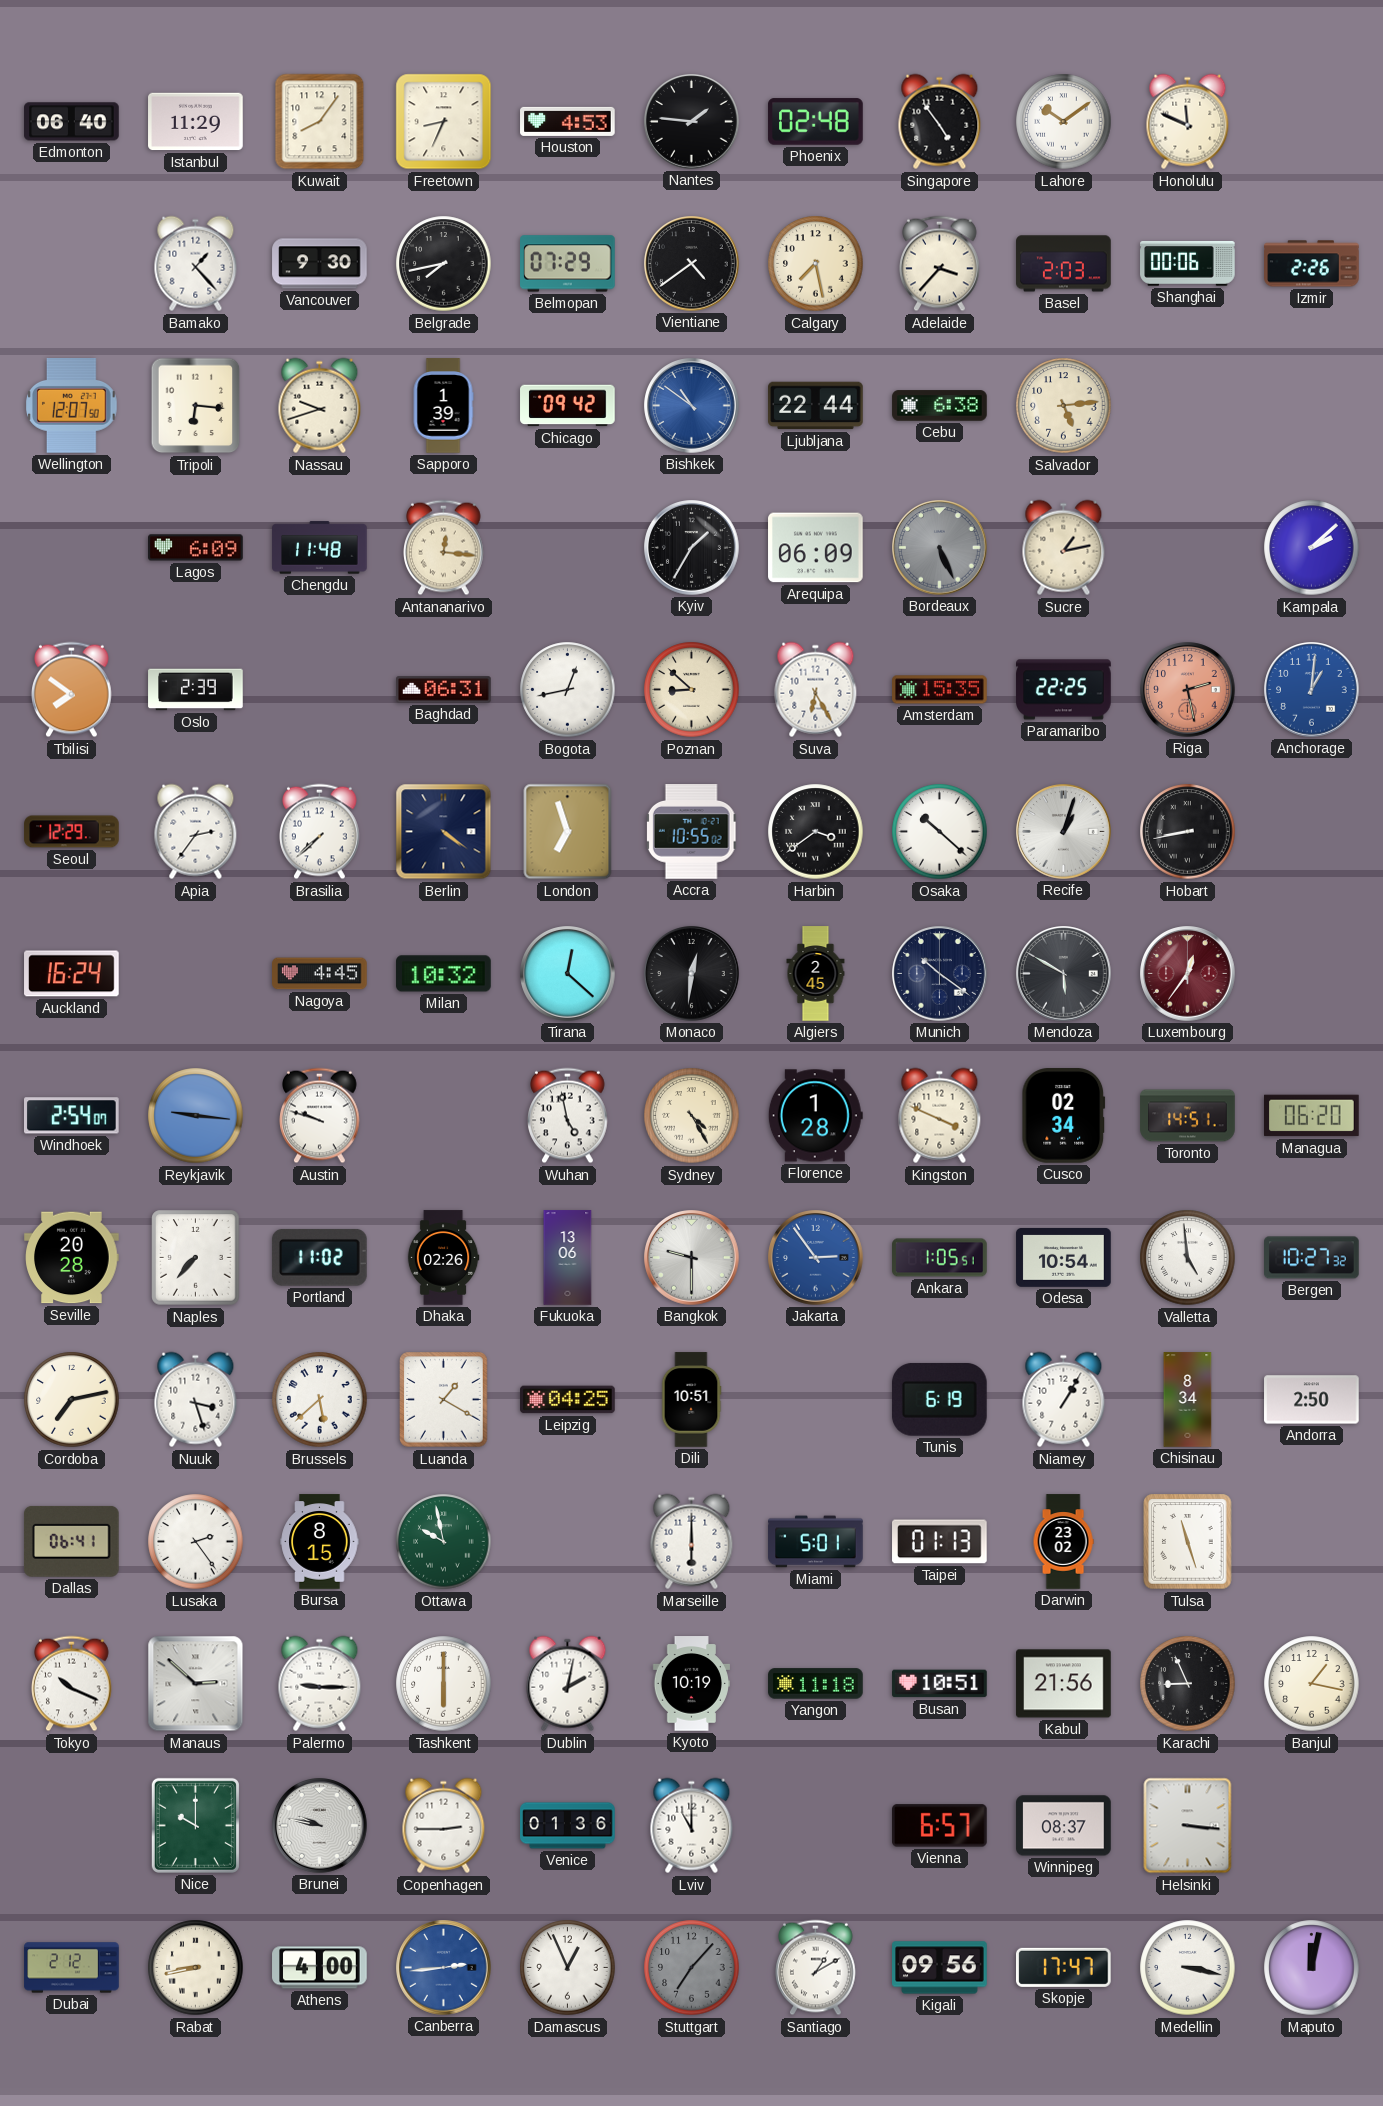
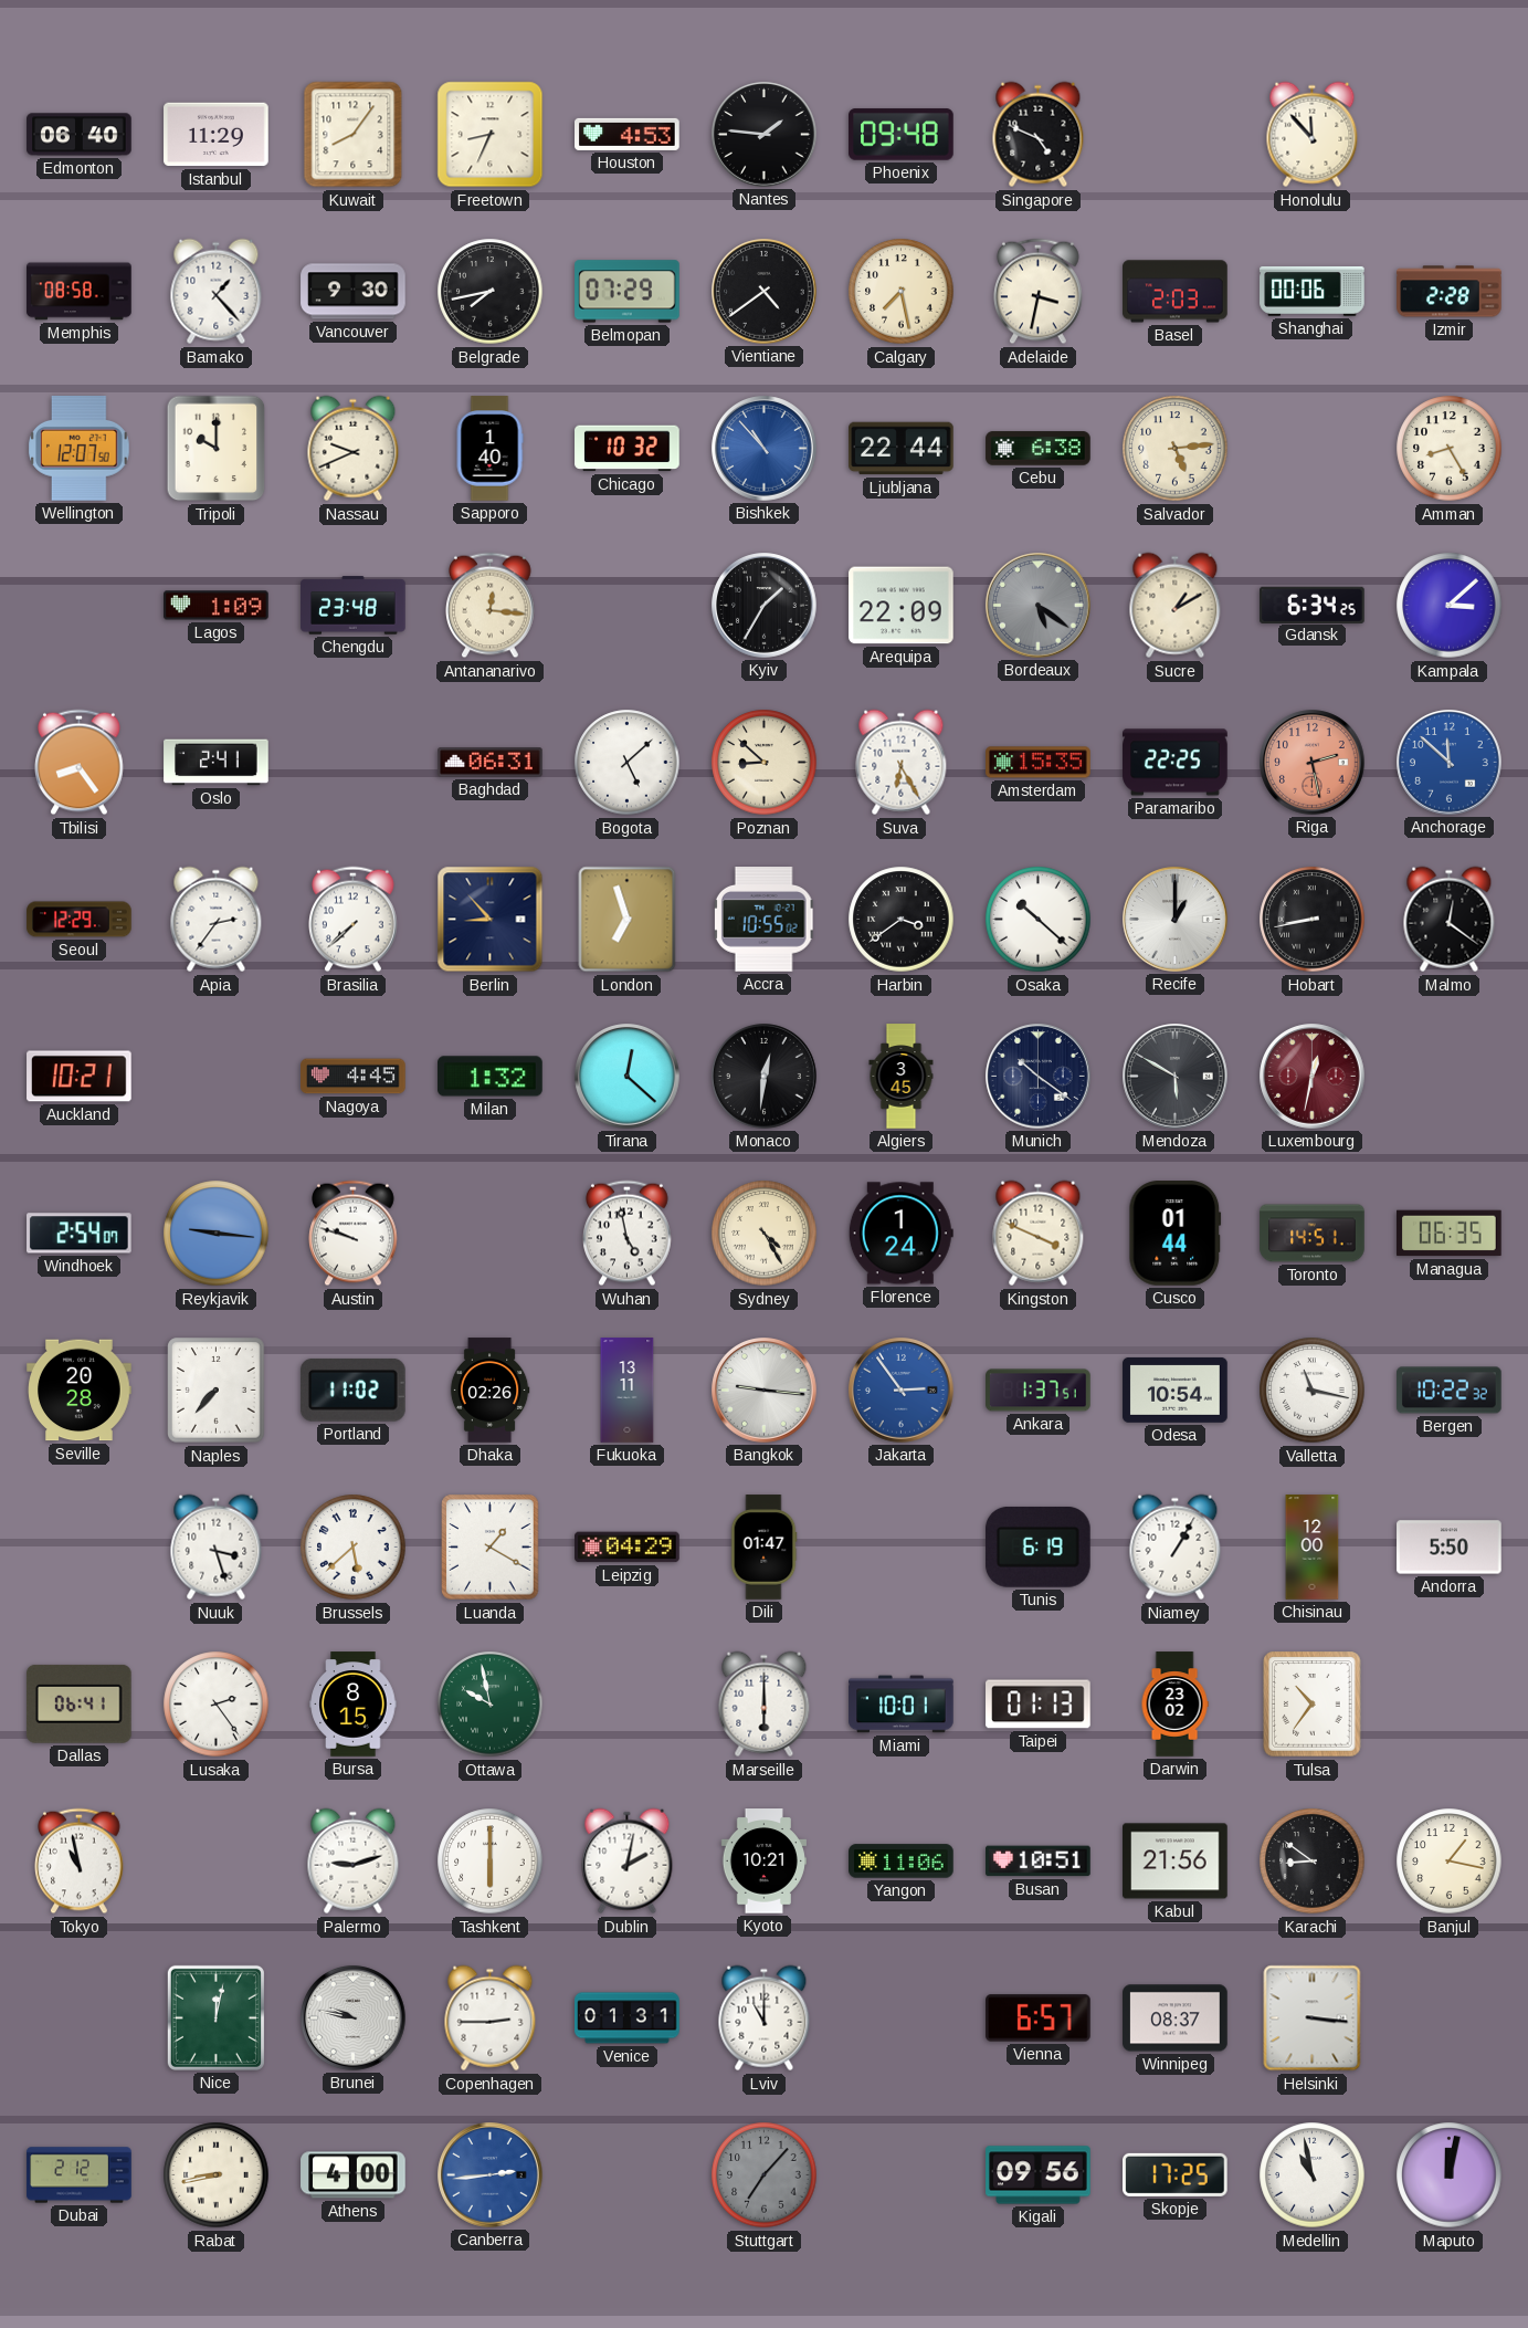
Phoenix: 02:48 -> 09:48 (902, 135)
Singapore: 4:54 -> 4:49 (1039, 135)
Lahore: 10:09 -> none (1064, 122)
Honolulu: 11:49 -> 11:53 (1313, 135)
Memphis: none -> 08:58 (80, 292)
Adelaide: 3:37 -> 3:32 (1039, 292)
Izmir: 2:26 -> 2:28 (1450, 292)
Tripoli: 6:16 -> 10:00 (217, 449)
Nassau: 9:42 -> 9:41 (354, 449)
Sapporo: 1:39 -> 1:40 (489, 449)
Chicago: 09:42 -> 10:32 (628, 449)
Bishkek: 10:51 -> 10:53 (765, 449)
Amman: none -> 8:25 (1450, 449)
Lagos: 6:09 -> 1:09 (217, 606)
Chengdu: 11:48 -> 23:48 (354, 606)
Arequipa: 06:09 -> 22:09 (902, 606)
Bordeaux: 5:26 -> 5:21 (1039, 606)
Sucre: 1:13 -> 1:10 (1176, 606)
Gdansk: none -> 6:34 (1313, 605)
Kampala: 2:08 -> 3:08 (1450, 606)
Tbilisi: 7:51 -> 8:24 (80, 763)
Oslo: 2:39 -> 2:41 (217, 763)
Bogota: 12:43 -> 5:08 (628, 763)
Anchorage: 1:01 -> 11:52 (1450, 763)
Berlin: 4:21 -> 8:53 (491, 920)
Recife: 1:03 -> 1:00 (1176, 920)
Malmo: none -> 12:21 (1450, 920)
Auckland: 16:24 -> 10:21 (80, 1077)
Milan: 10:32 -> 1:32 (491, 1077)
Algiers: 2:45 -> 3:45 (902, 1077)
Luxembourg: 12:36 -> 12:32 (1313, 1077)
Florence: 1:28 -> 1:24 (900, 1234)
Cusco: 02:34 -> 01:44 (1176, 1234)
Managua: 06:20 -> 06:35 (1450, 1234)
Fukuoka: 13:06 -> 13:11 (628, 1391)
Bangkok: 9:30 -> 9:16 (765, 1391)
Ankara: 1:05 -> 1:37 (1039, 1391)
Valletta: 4:59 -> 11:17 (1313, 1391)
Bergen: 10:27 -> 10:22 (1450, 1391)
Cordoba: 7:13 -> none (72, 1400)
Leipzig: 04:25 -> 04:29 (628, 1548)
Dili: 10:51 -> 01:47 (763, 1548)
Chisinau: 8:34 -> 12:00 (1313, 1548)
Andorra: 2:50 -> 5:50 (1450, 1548)
Miami: 5:01 -> 10:01 (902, 1705)
Tulsa: 11:27 -> 10:36 (1313, 1705)
Tokyo: 10:19 -> 10:58 (80, 1862)
Manaus: 2:52 -> none (196, 1684)
Palermo: 9:15 -> 9:12 (354, 1862)
Kyoto: 10:19 -> 10:21 (763, 1862)
Yangon: 11:18 -> 11:06 (902, 1862)
Karachi: 8:56 -> 8:51 (1313, 1862)
Nice: 10:00 -> 12:02 (215, 2017)
Venice: 01:36 -> 01:31 (628, 2018)
Damascus: 12:56 -> none (568, 1968)
Santiago: 1:10 -> none (816, 1968)
Skopje: 17:47 -> 17:25 (1176, 2174)
Medellin: 3:17 -> 10:58 (1313, 2175)
